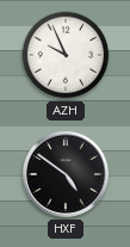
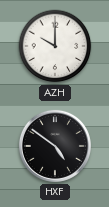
AZH: 9:56 -> 10:00 (55, 46)
